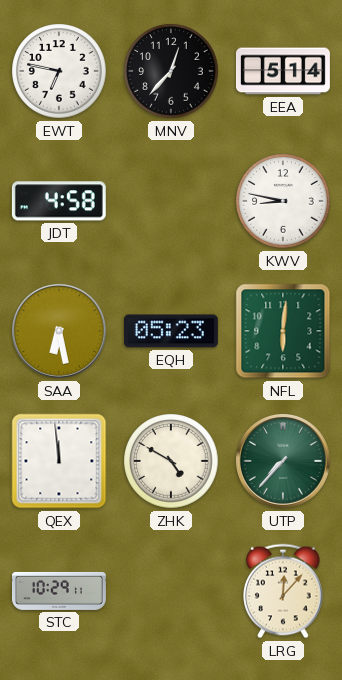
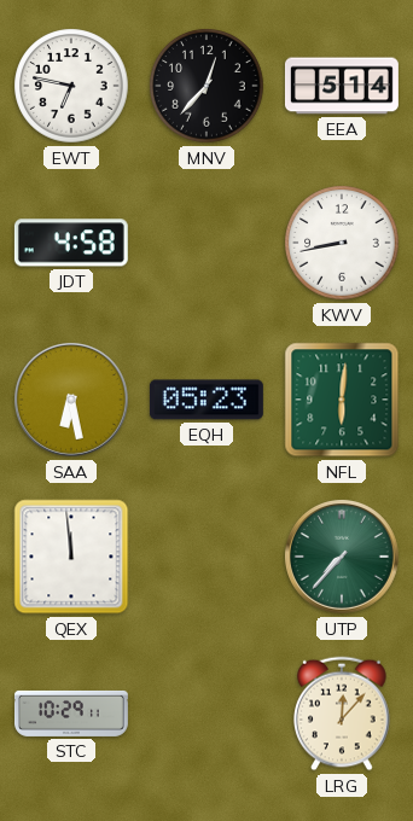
KWV: 8:47 -> 8:43 (342, 243)
ZHK: 4:50 -> none (171, 461)
